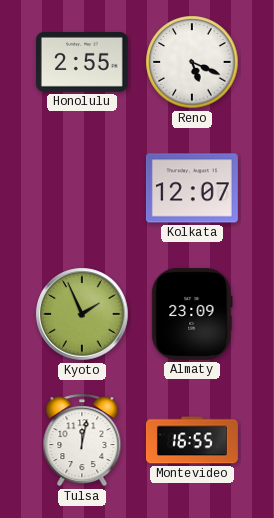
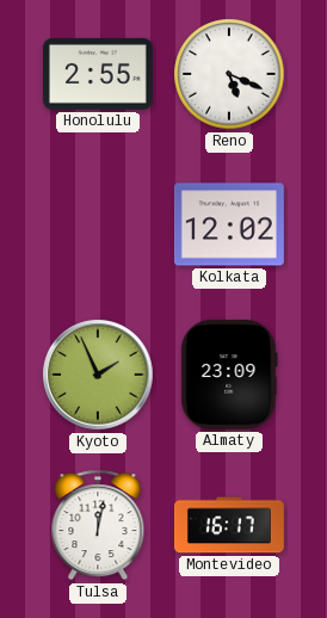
Kolkata: 12:07 -> 12:02 (229, 224)
Montevideo: 16:55 -> 16:17 (229, 525)
